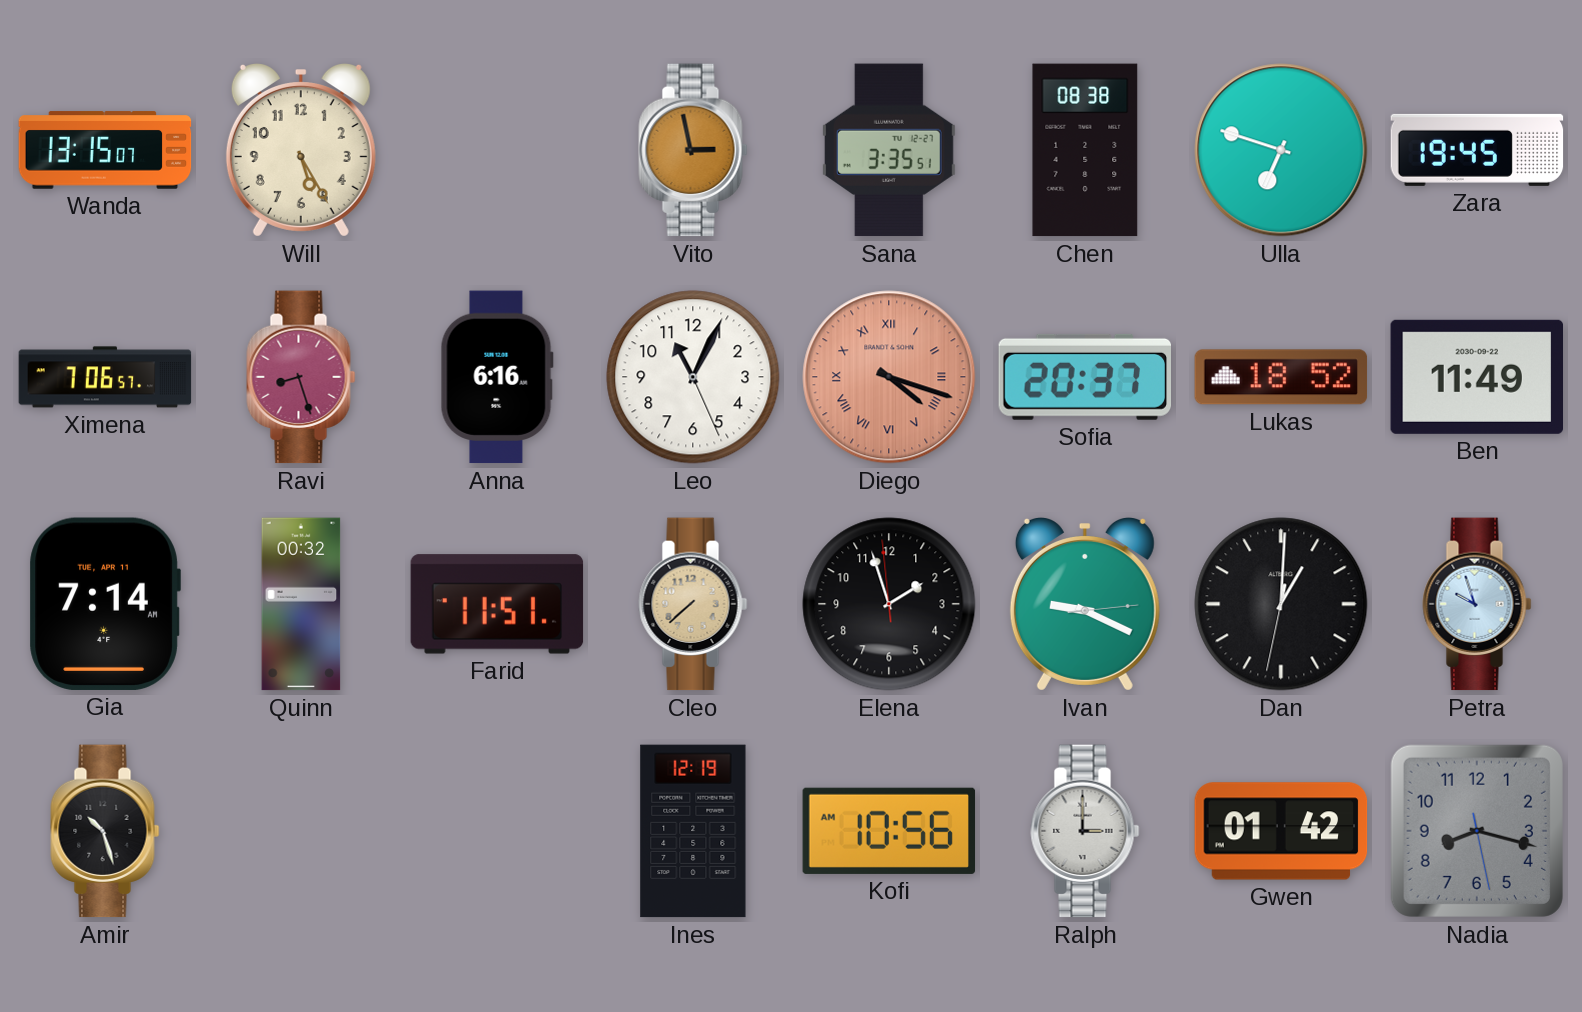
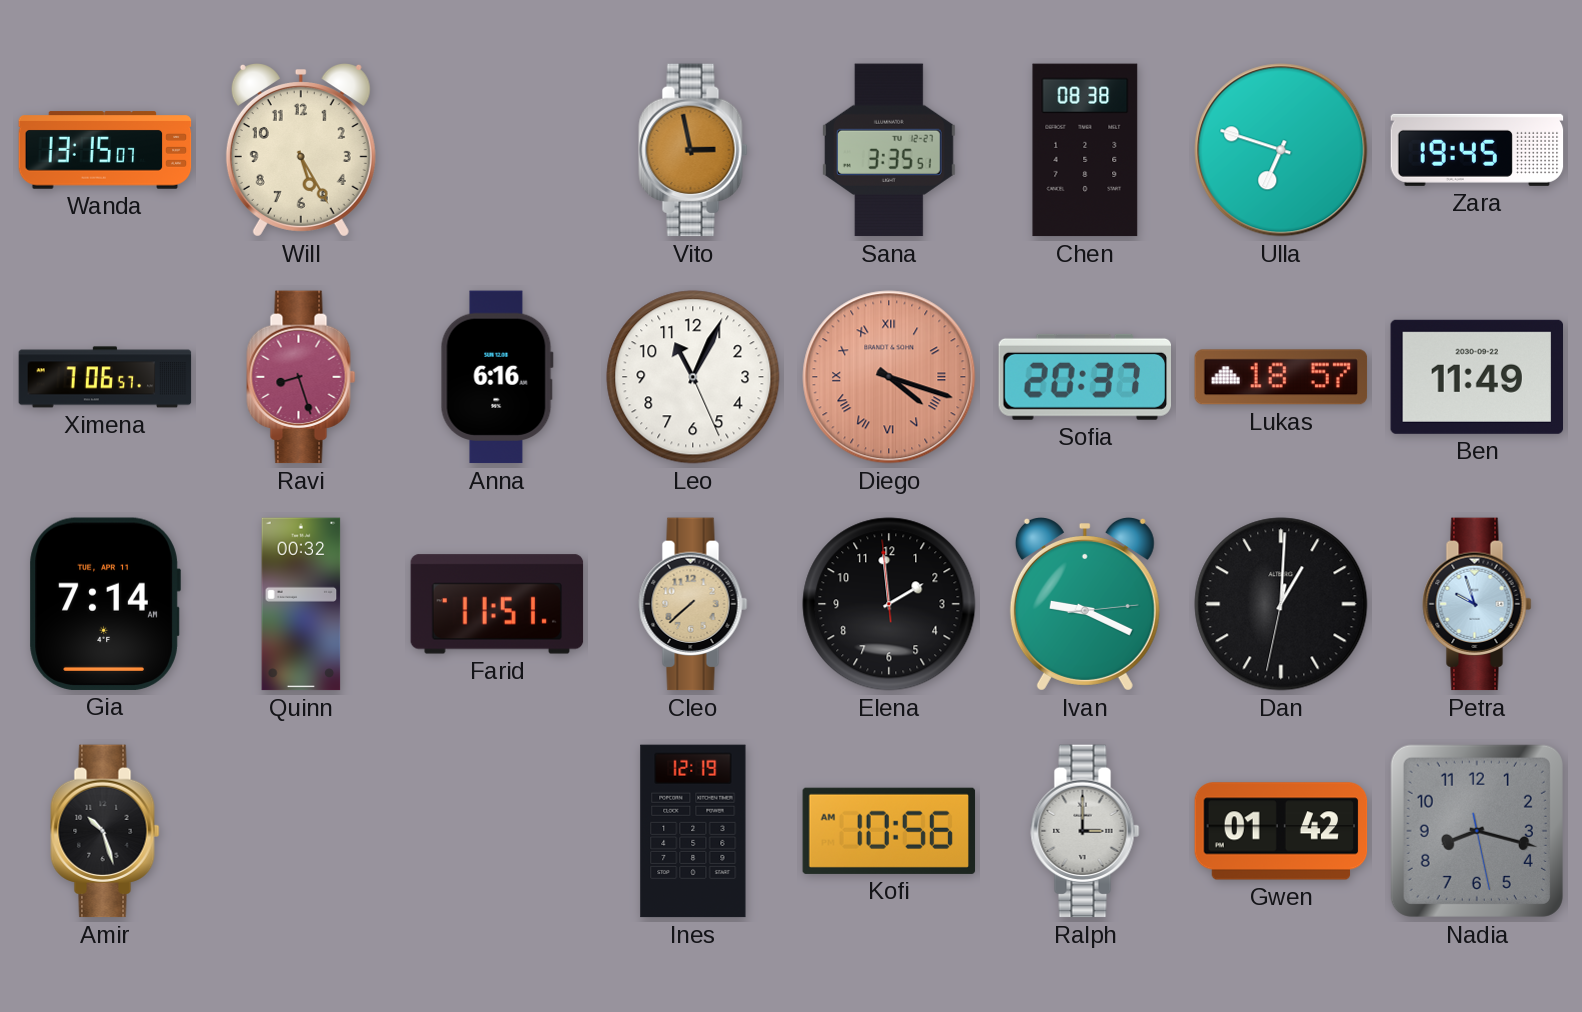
Lukas: 18:52 -> 18:57 (1281, 377)
Elena: 1:56 -> 1:58 (889, 604)
